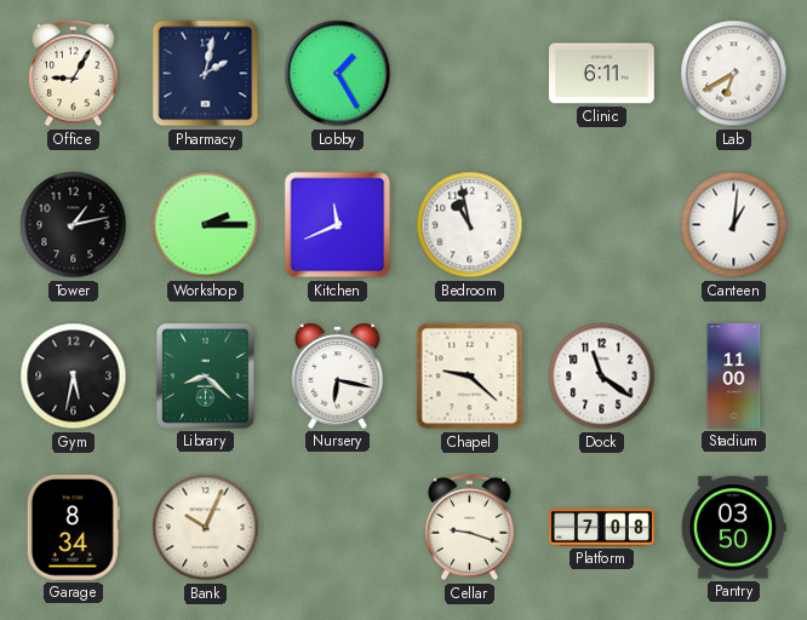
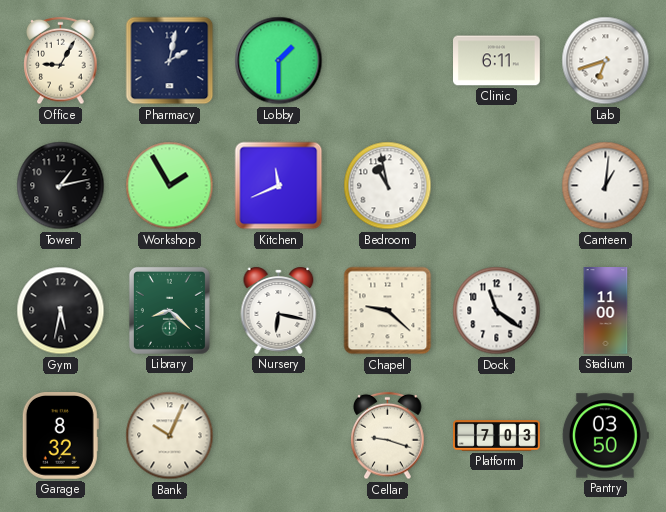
Lobby: 1:25 -> 1:30 (279, 61)
Lab: 6:40 -> 6:42 (606, 61)
Workshop: 2:15 -> 1:55 (170, 186)
Garage: 8:34 -> 8:32 (60, 436)
Platform: 7:08 -> 7:03 (497, 436)
